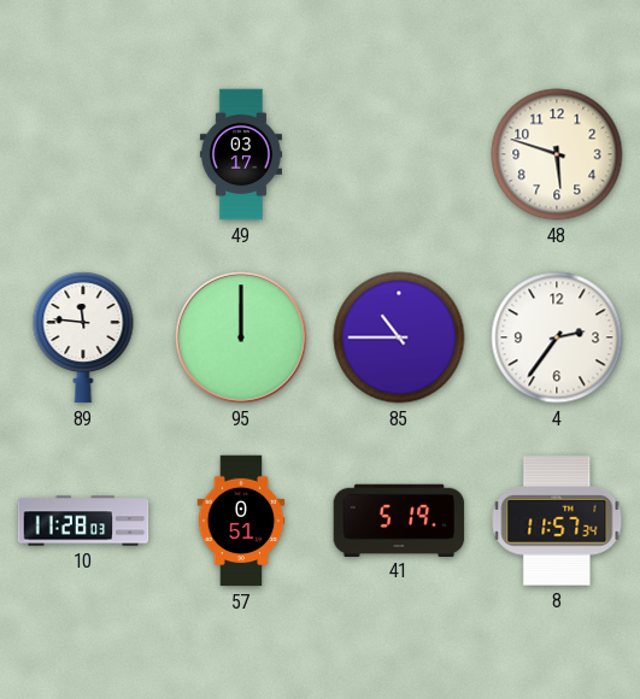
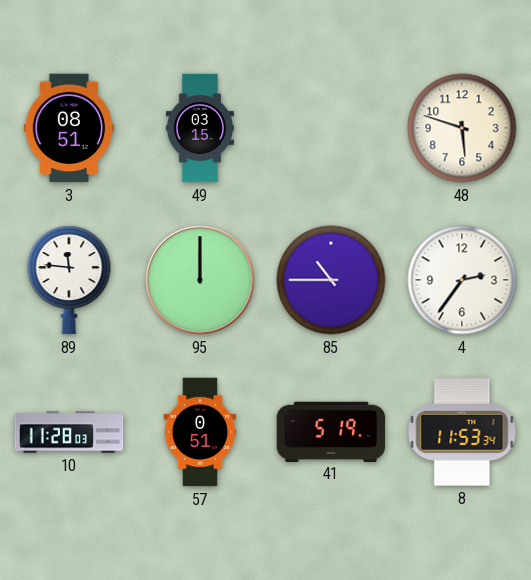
3: none -> 08:51 (69, 128)
49: 03:17 -> 03:15 (199, 128)
8: 11:57 -> 11:53 (462, 432)
